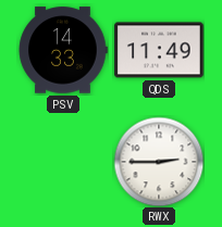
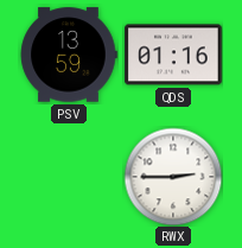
PSV: 14:33 -> 13:59 (69, 55)
QDS: 11:49 -> 01:16 (173, 55)
